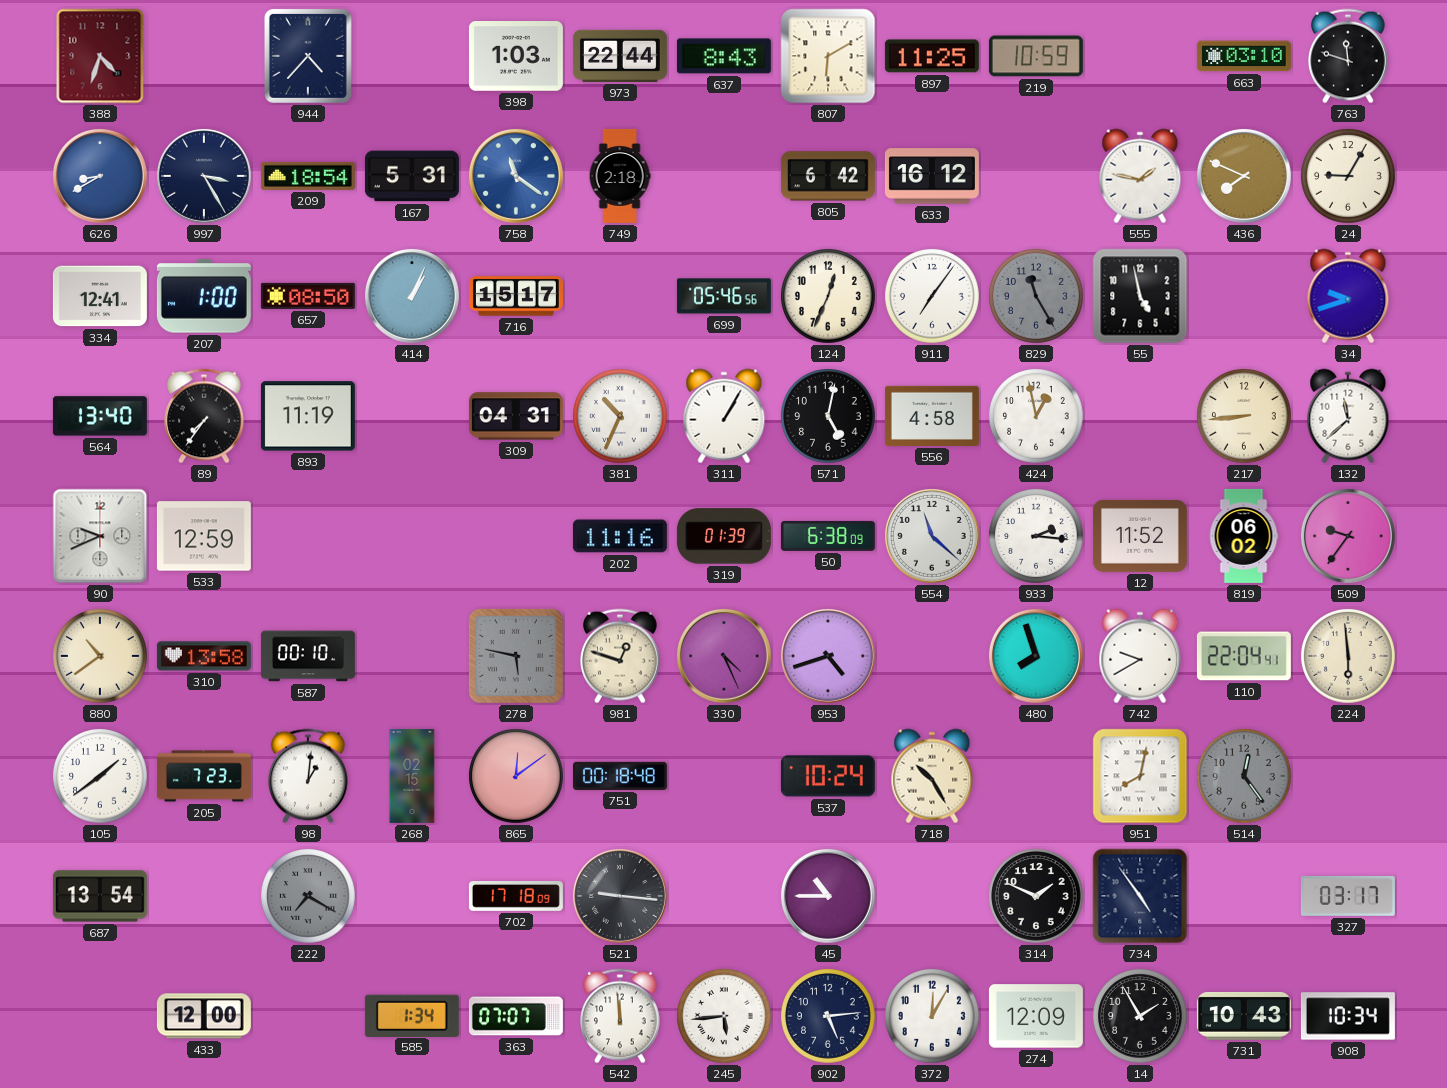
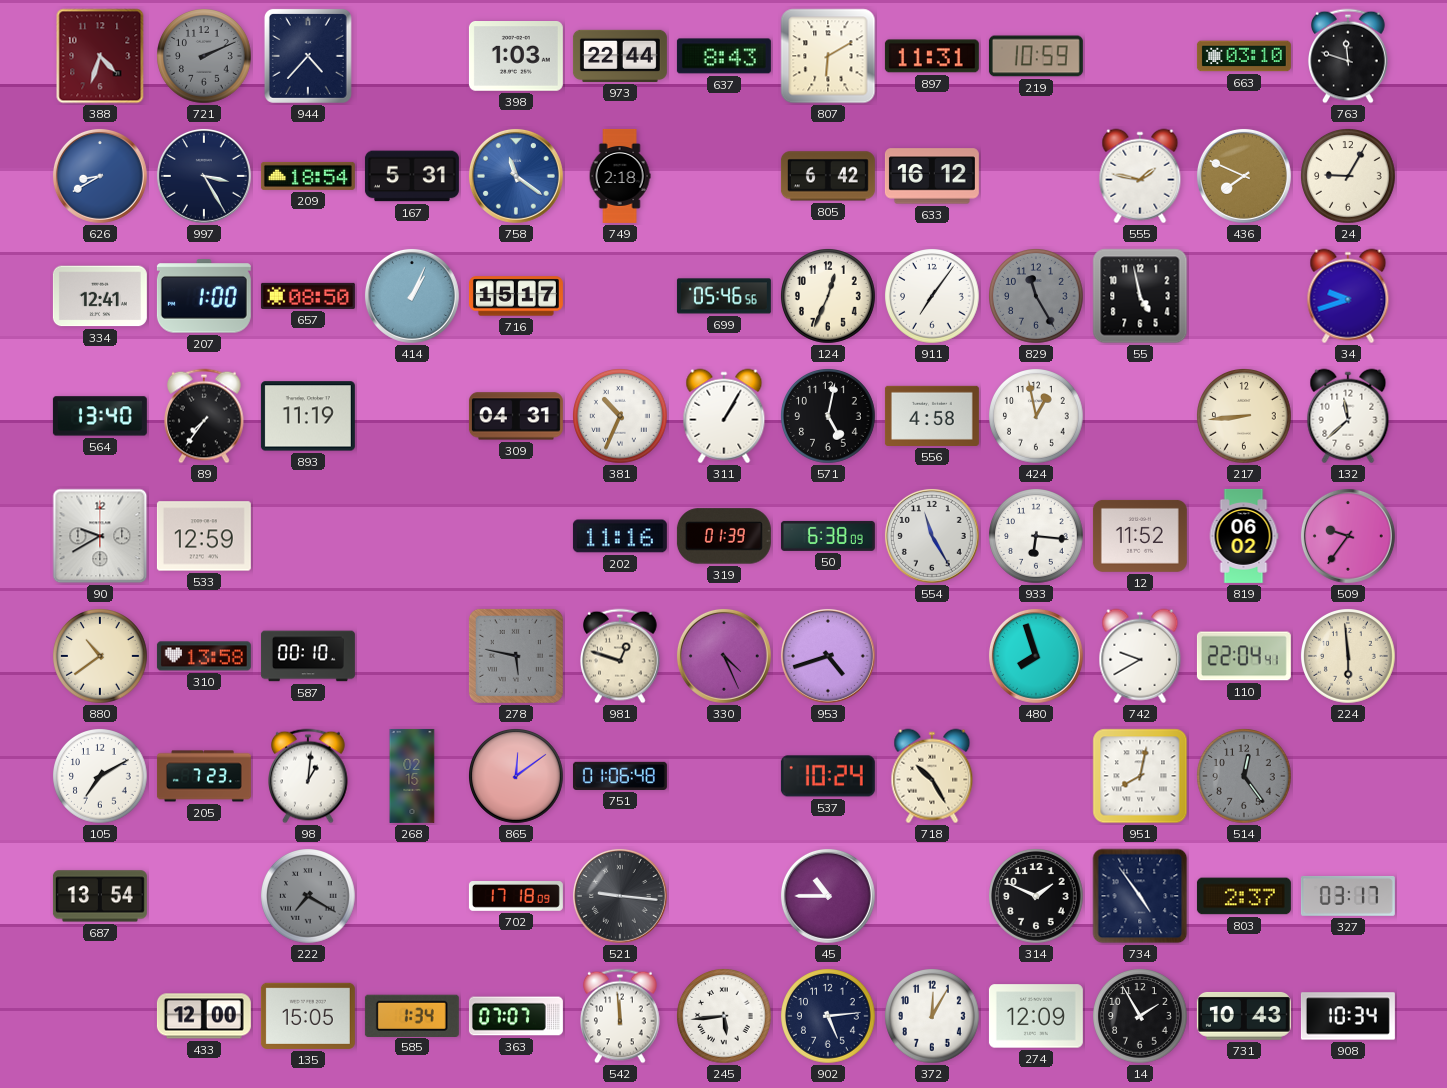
721: none -> 2:11 (205, 57)
897: 11:25 -> 11:31 (932, 56)
90: 9:41 -> 9:40 (100, 536)
554: 11:22 -> 11:25 (932, 536)
933: 2:16 -> 6:16 (1037, 537)
105: 1:39 -> 7:10 (101, 777)
751: 00:18 -> 01:06 (620, 776)
803: none -> 2:37 (1244, 896)
135: none -> 15:05 (308, 1016)
